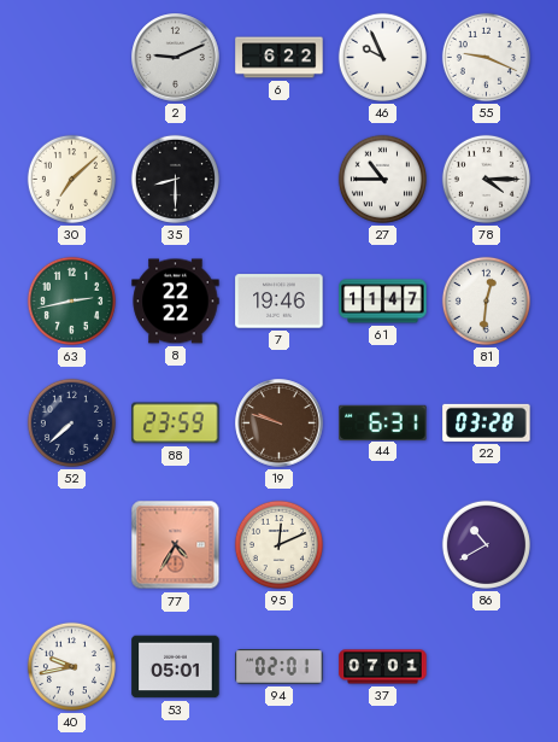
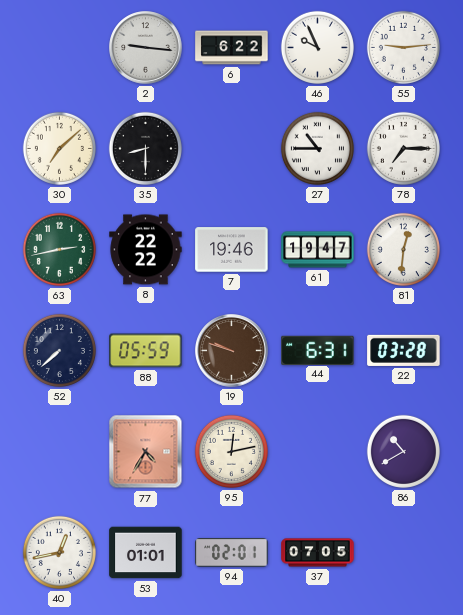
2: 9:11 -> 9:16 (146, 48)
55: 9:19 -> 9:14 (403, 47)
78: 4:15 -> 7:15 (403, 148)
61: 11:47 -> 19:47 (318, 250)
88: 23:59 -> 05:59 (146, 351)
95: 12:11 -> 12:13 (231, 451)
40: 9:43 -> 12:43 (59, 552)
53: 05:01 -> 01:01 (146, 553)
37: 07:01 -> 07:05 (318, 553)
